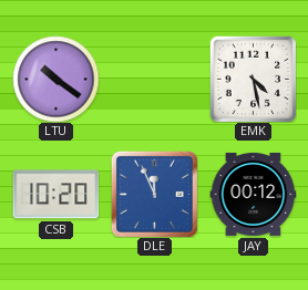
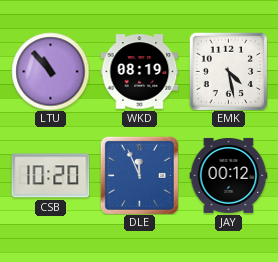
LTU: 10:21 -> 10:53 (50, 71)
WKD: none -> 08:19 (139, 72)
